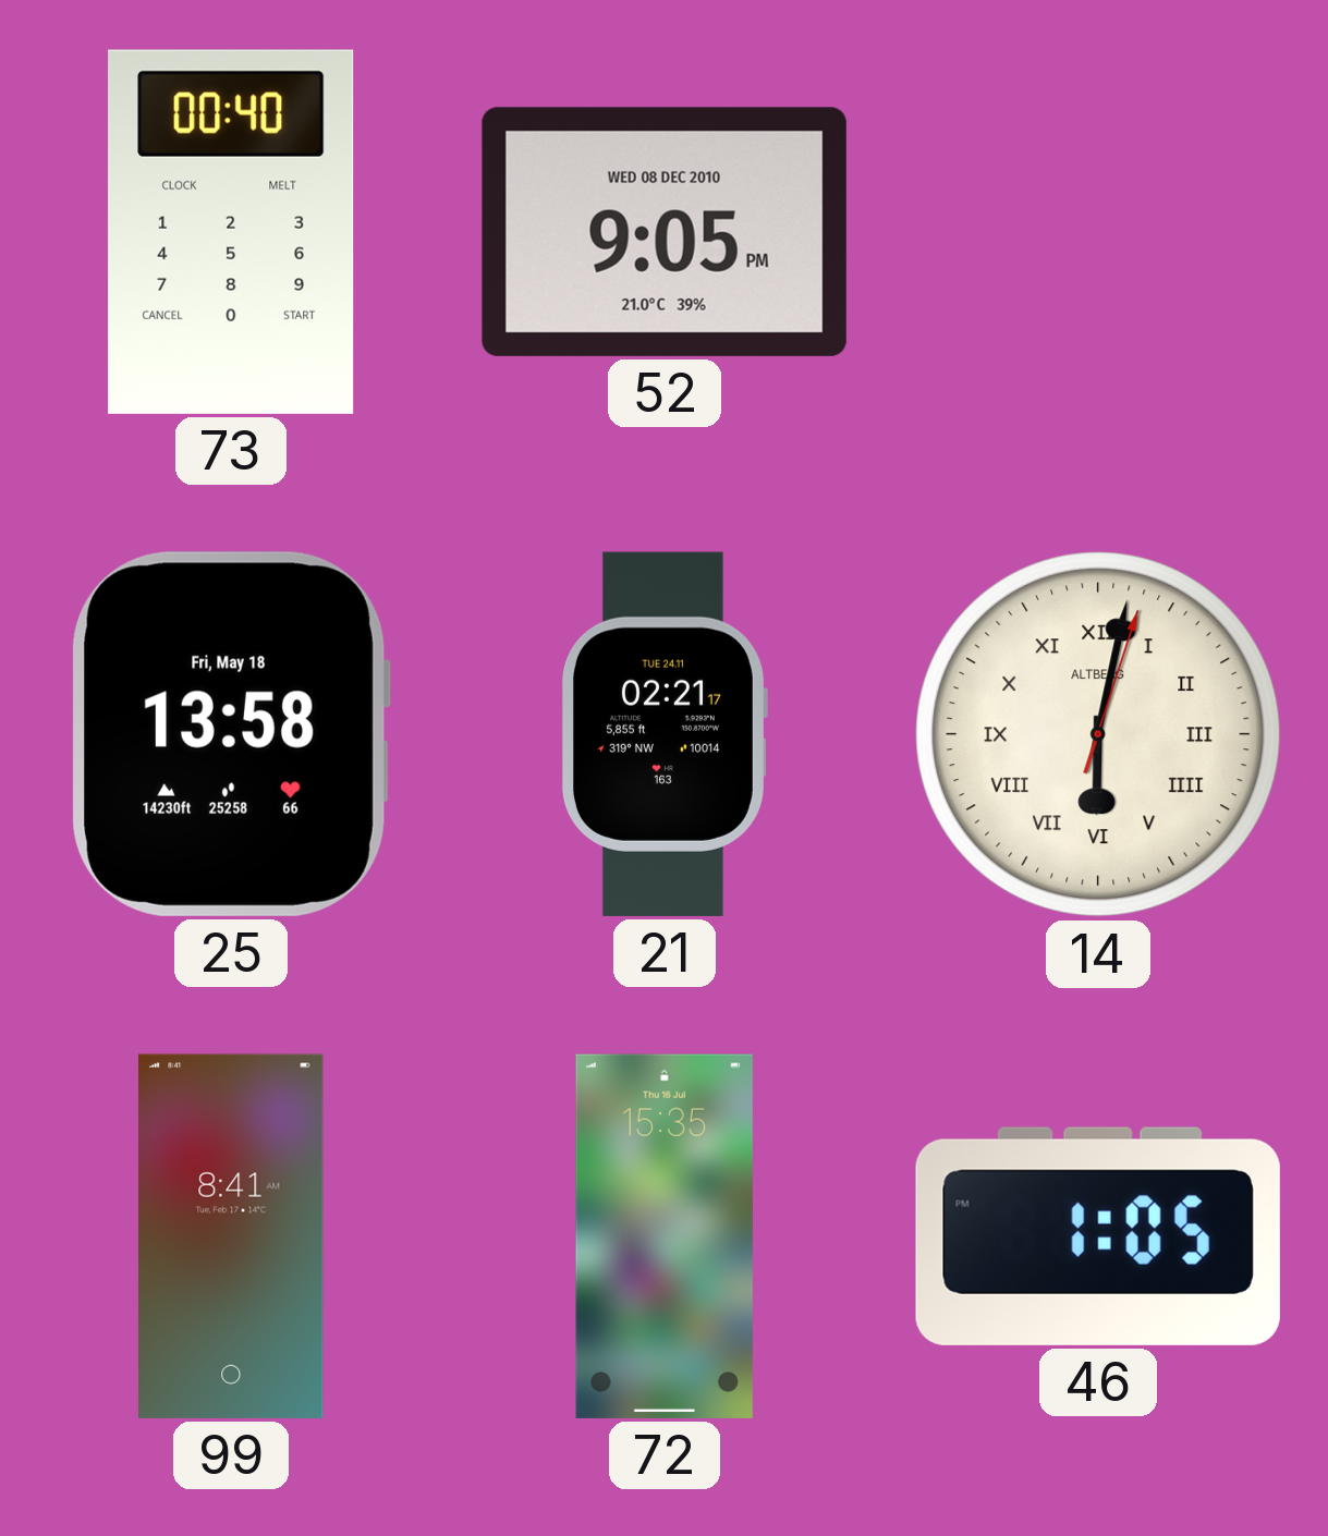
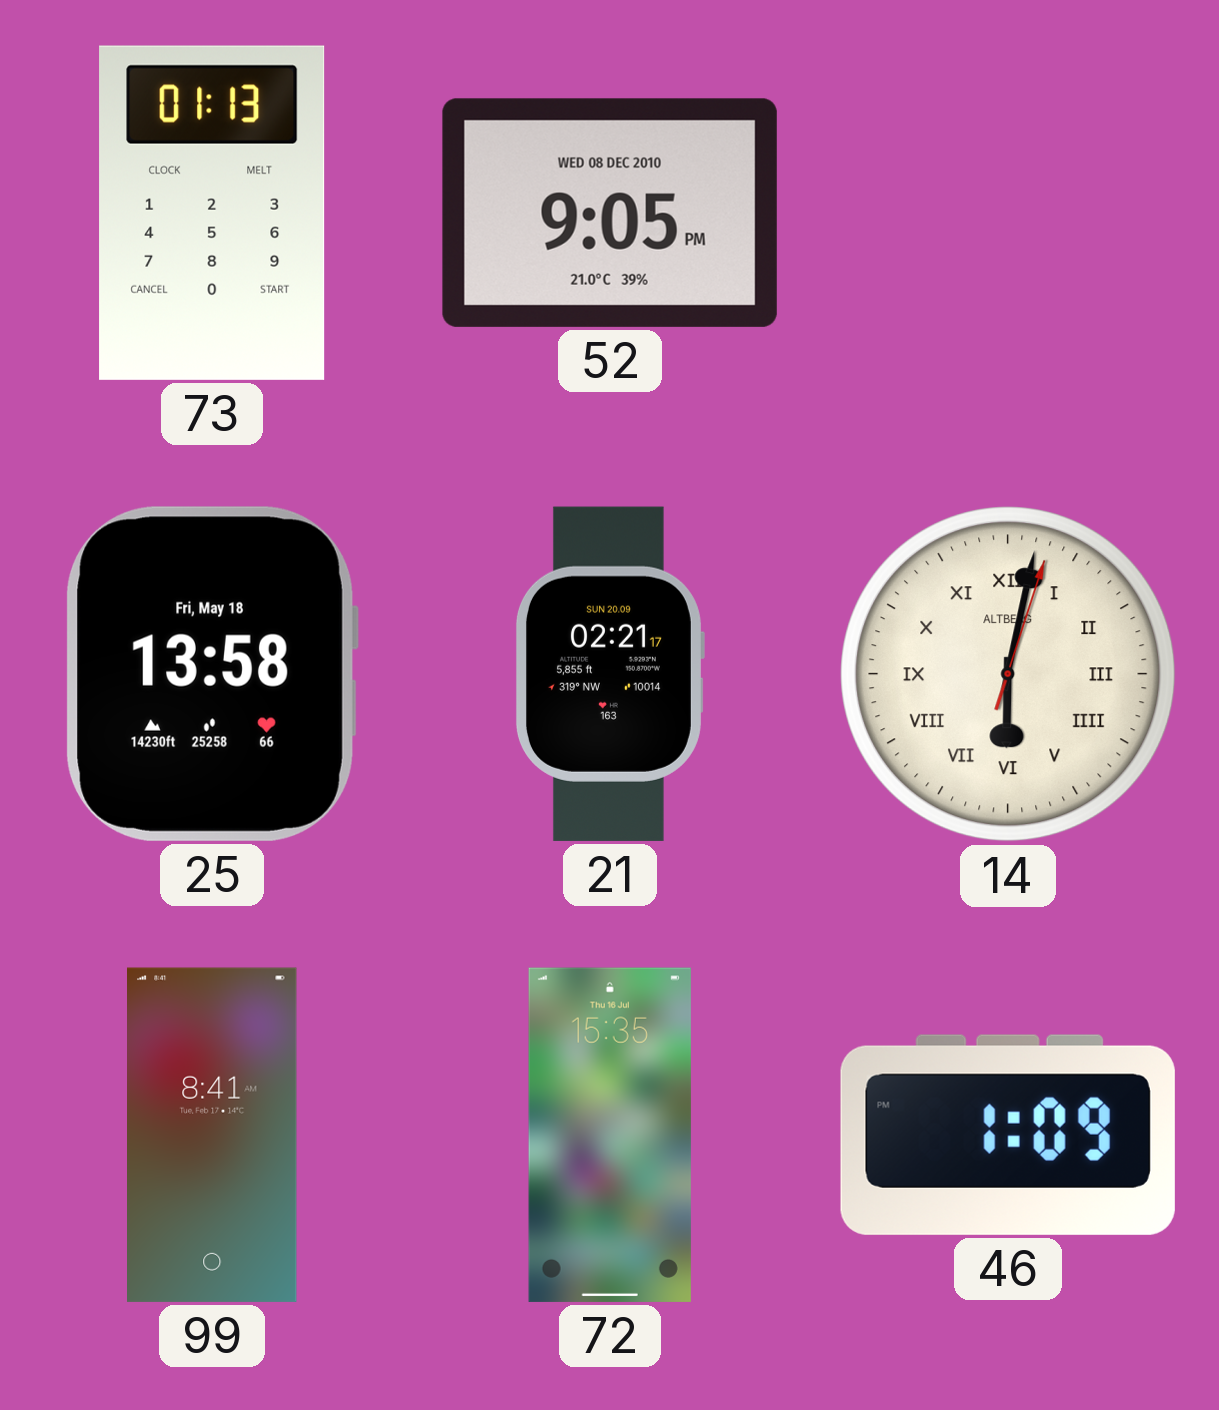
73: 00:40 -> 01:13 (212, 213)
21 date: TUE 24.11 -> SUN 20.09 (609, 674)
46: 1:05 -> 1:09 (1008, 1135)
